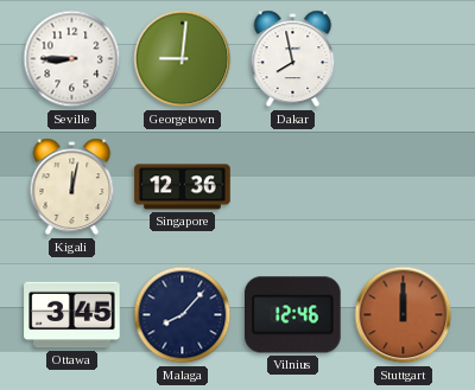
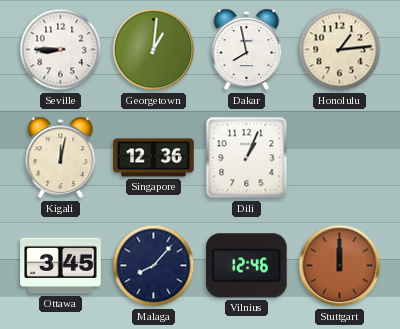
Georgetown: 9:01 -> 1:01 (154, 50)
Honolulu: none -> 1:14 (340, 50)
Dili: none -> 1:04 (247, 158)
